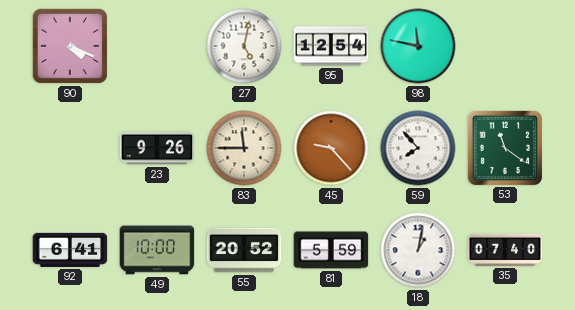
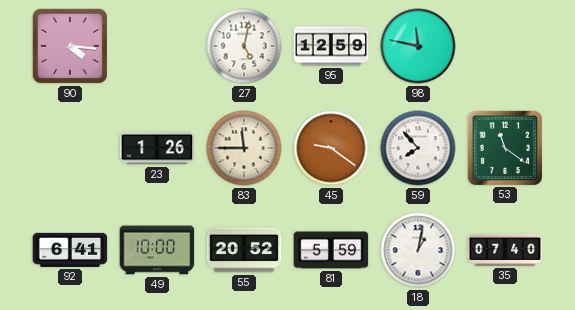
90: 4:19 -> 4:16 (70, 46)
95: 12:54 -> 12:59 (331, 46)
23: 9:26 -> 1:26 (157, 148)
45: 9:23 -> 9:21 (331, 148)
